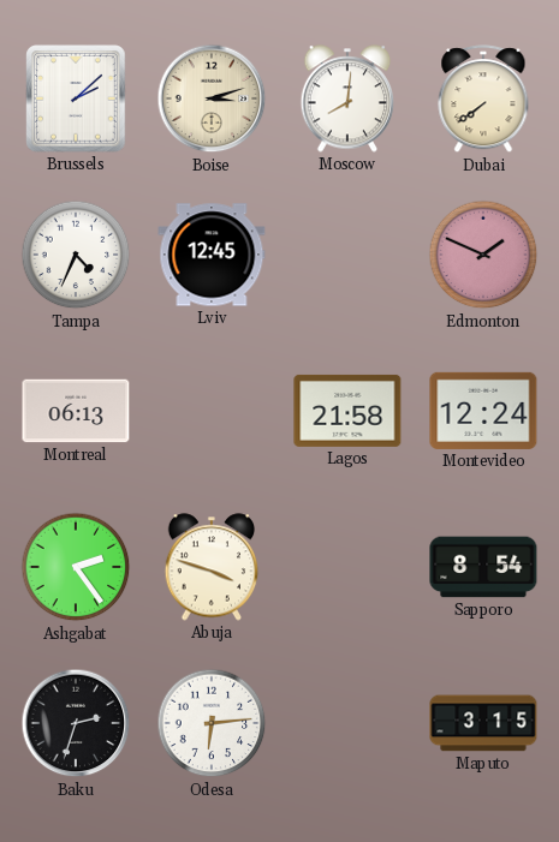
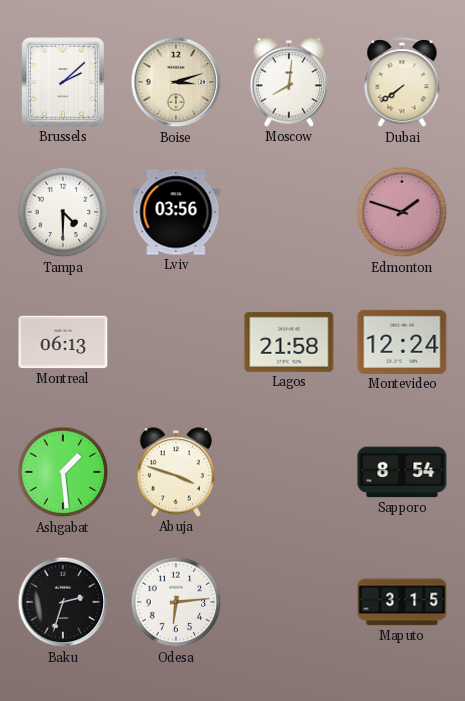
Tampa: 4:34 -> 4:30 (63, 212)
Lviv: 12:45 -> 03:56 (176, 212)
Edmonton: 1:49 -> 1:48 (402, 212)
Ashgabat: 2:24 -> 1:29 (63, 472)
